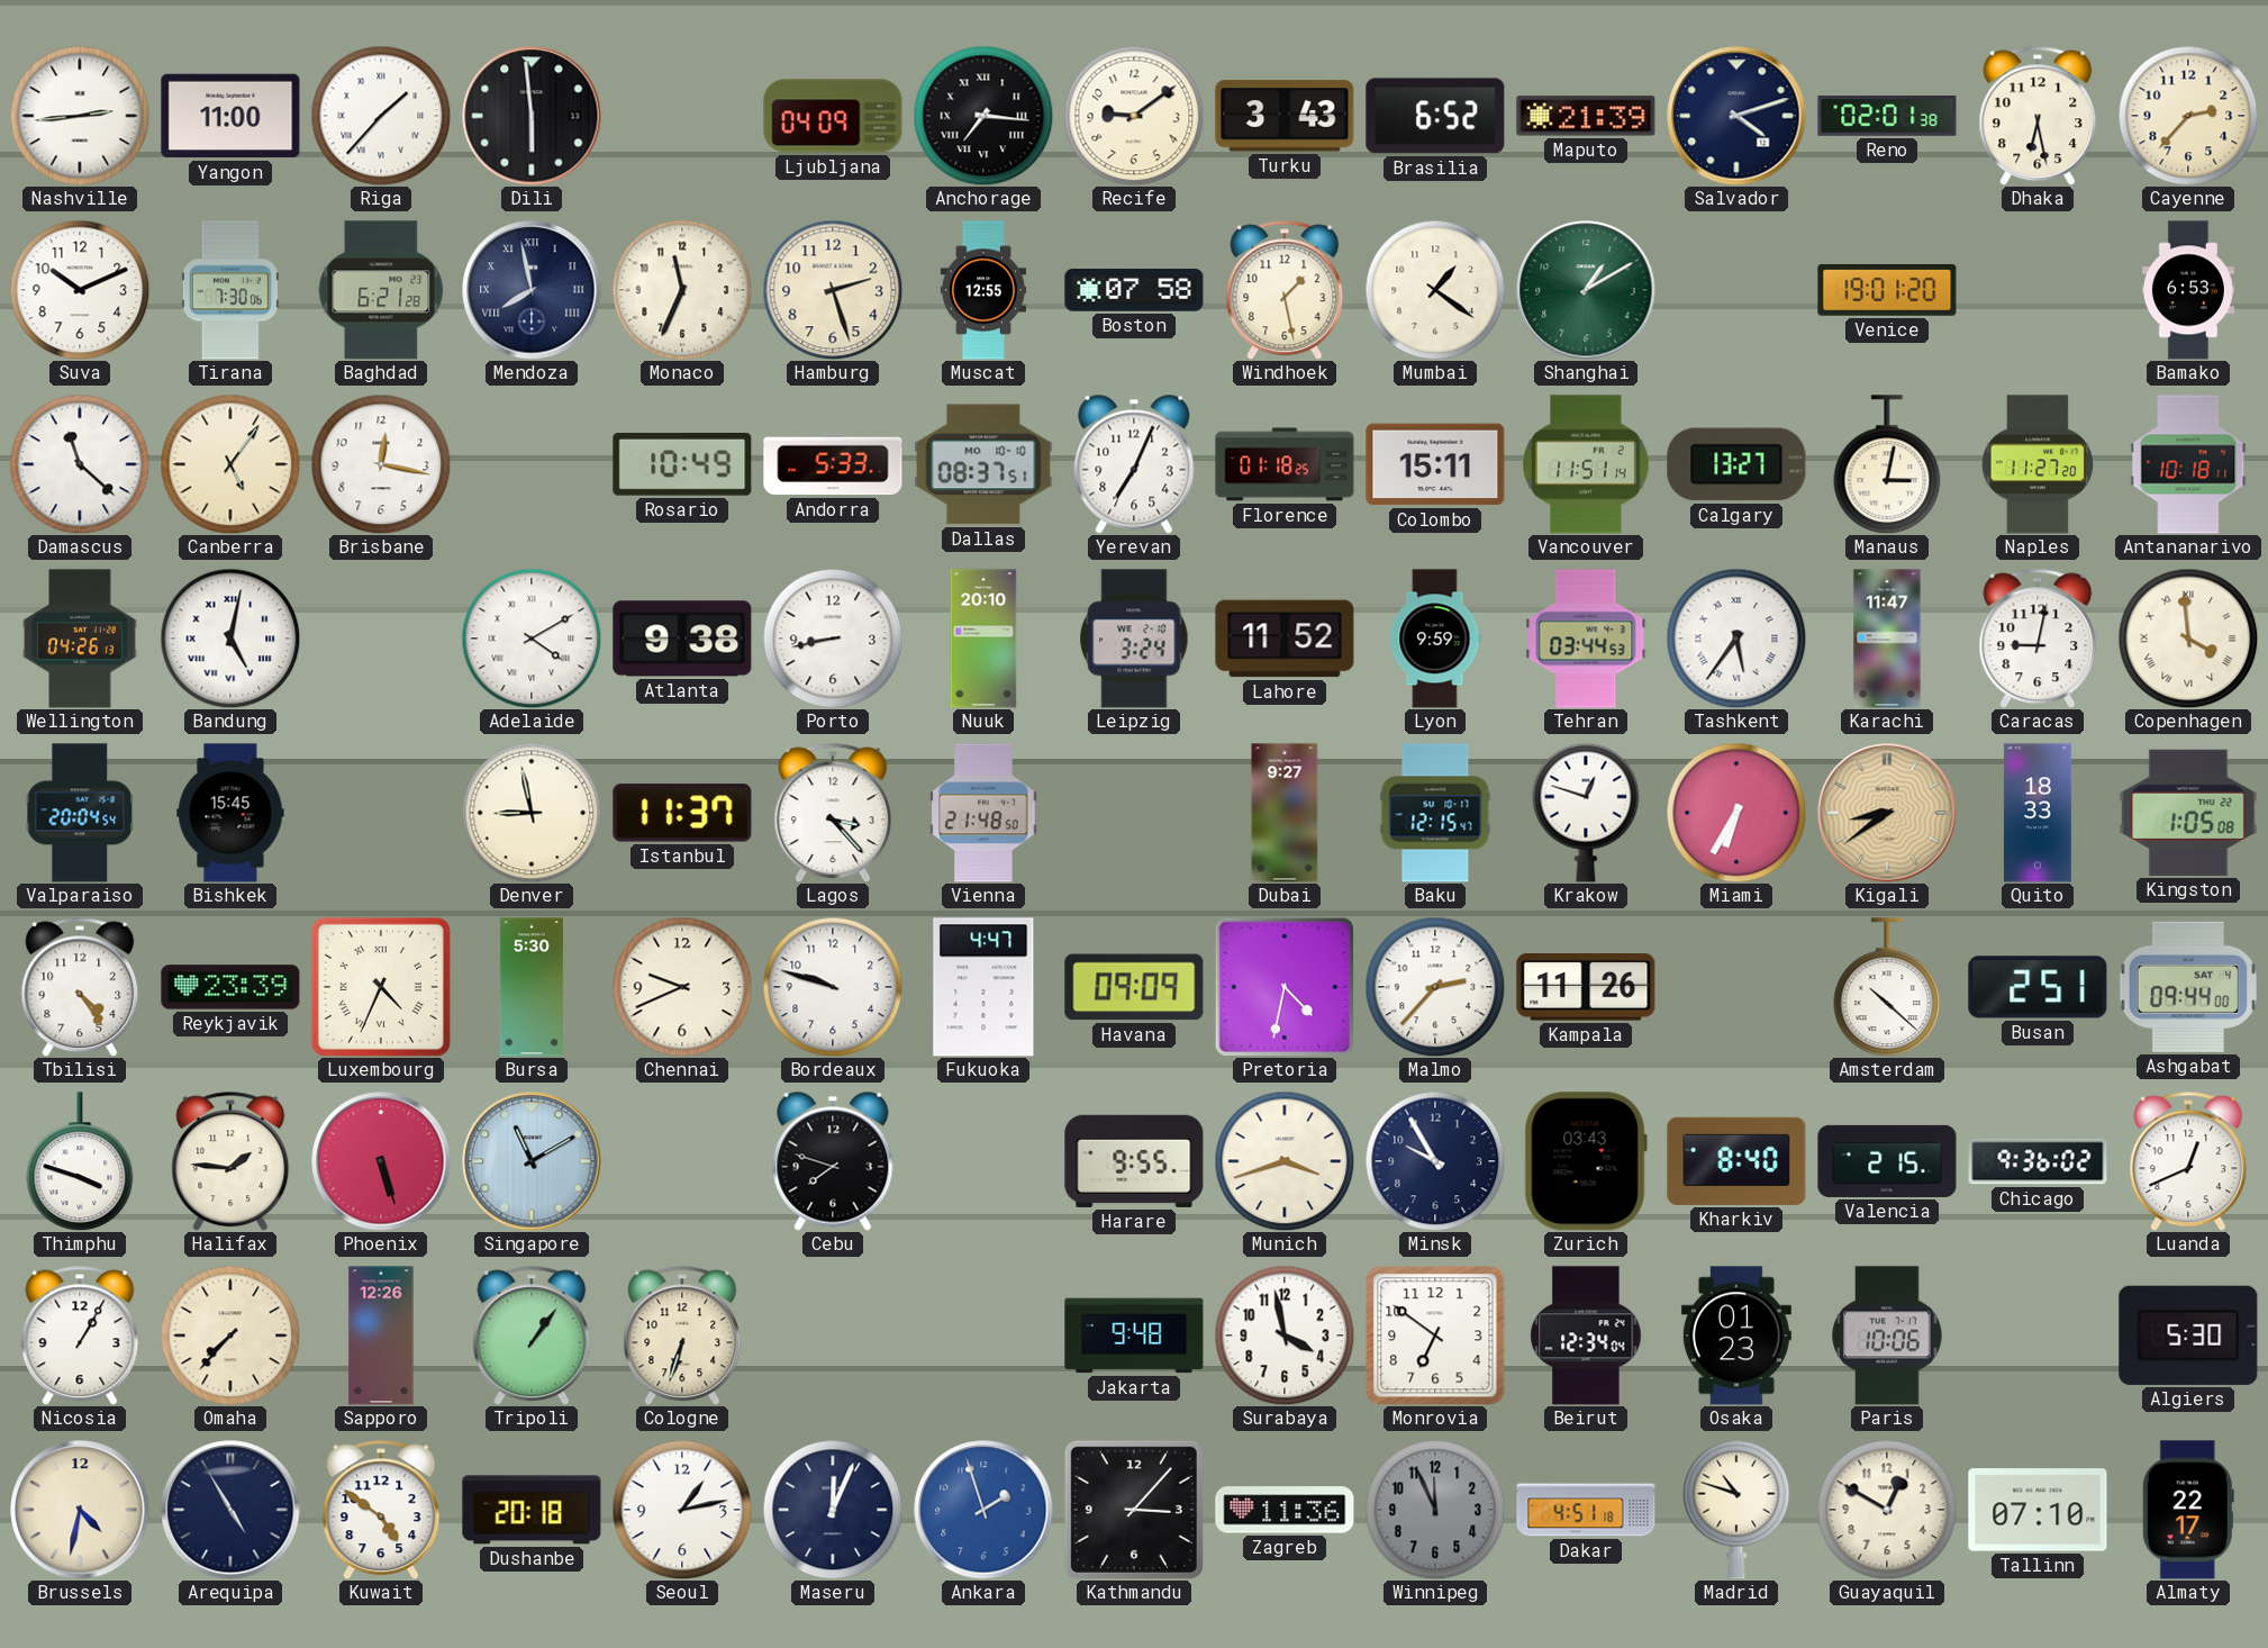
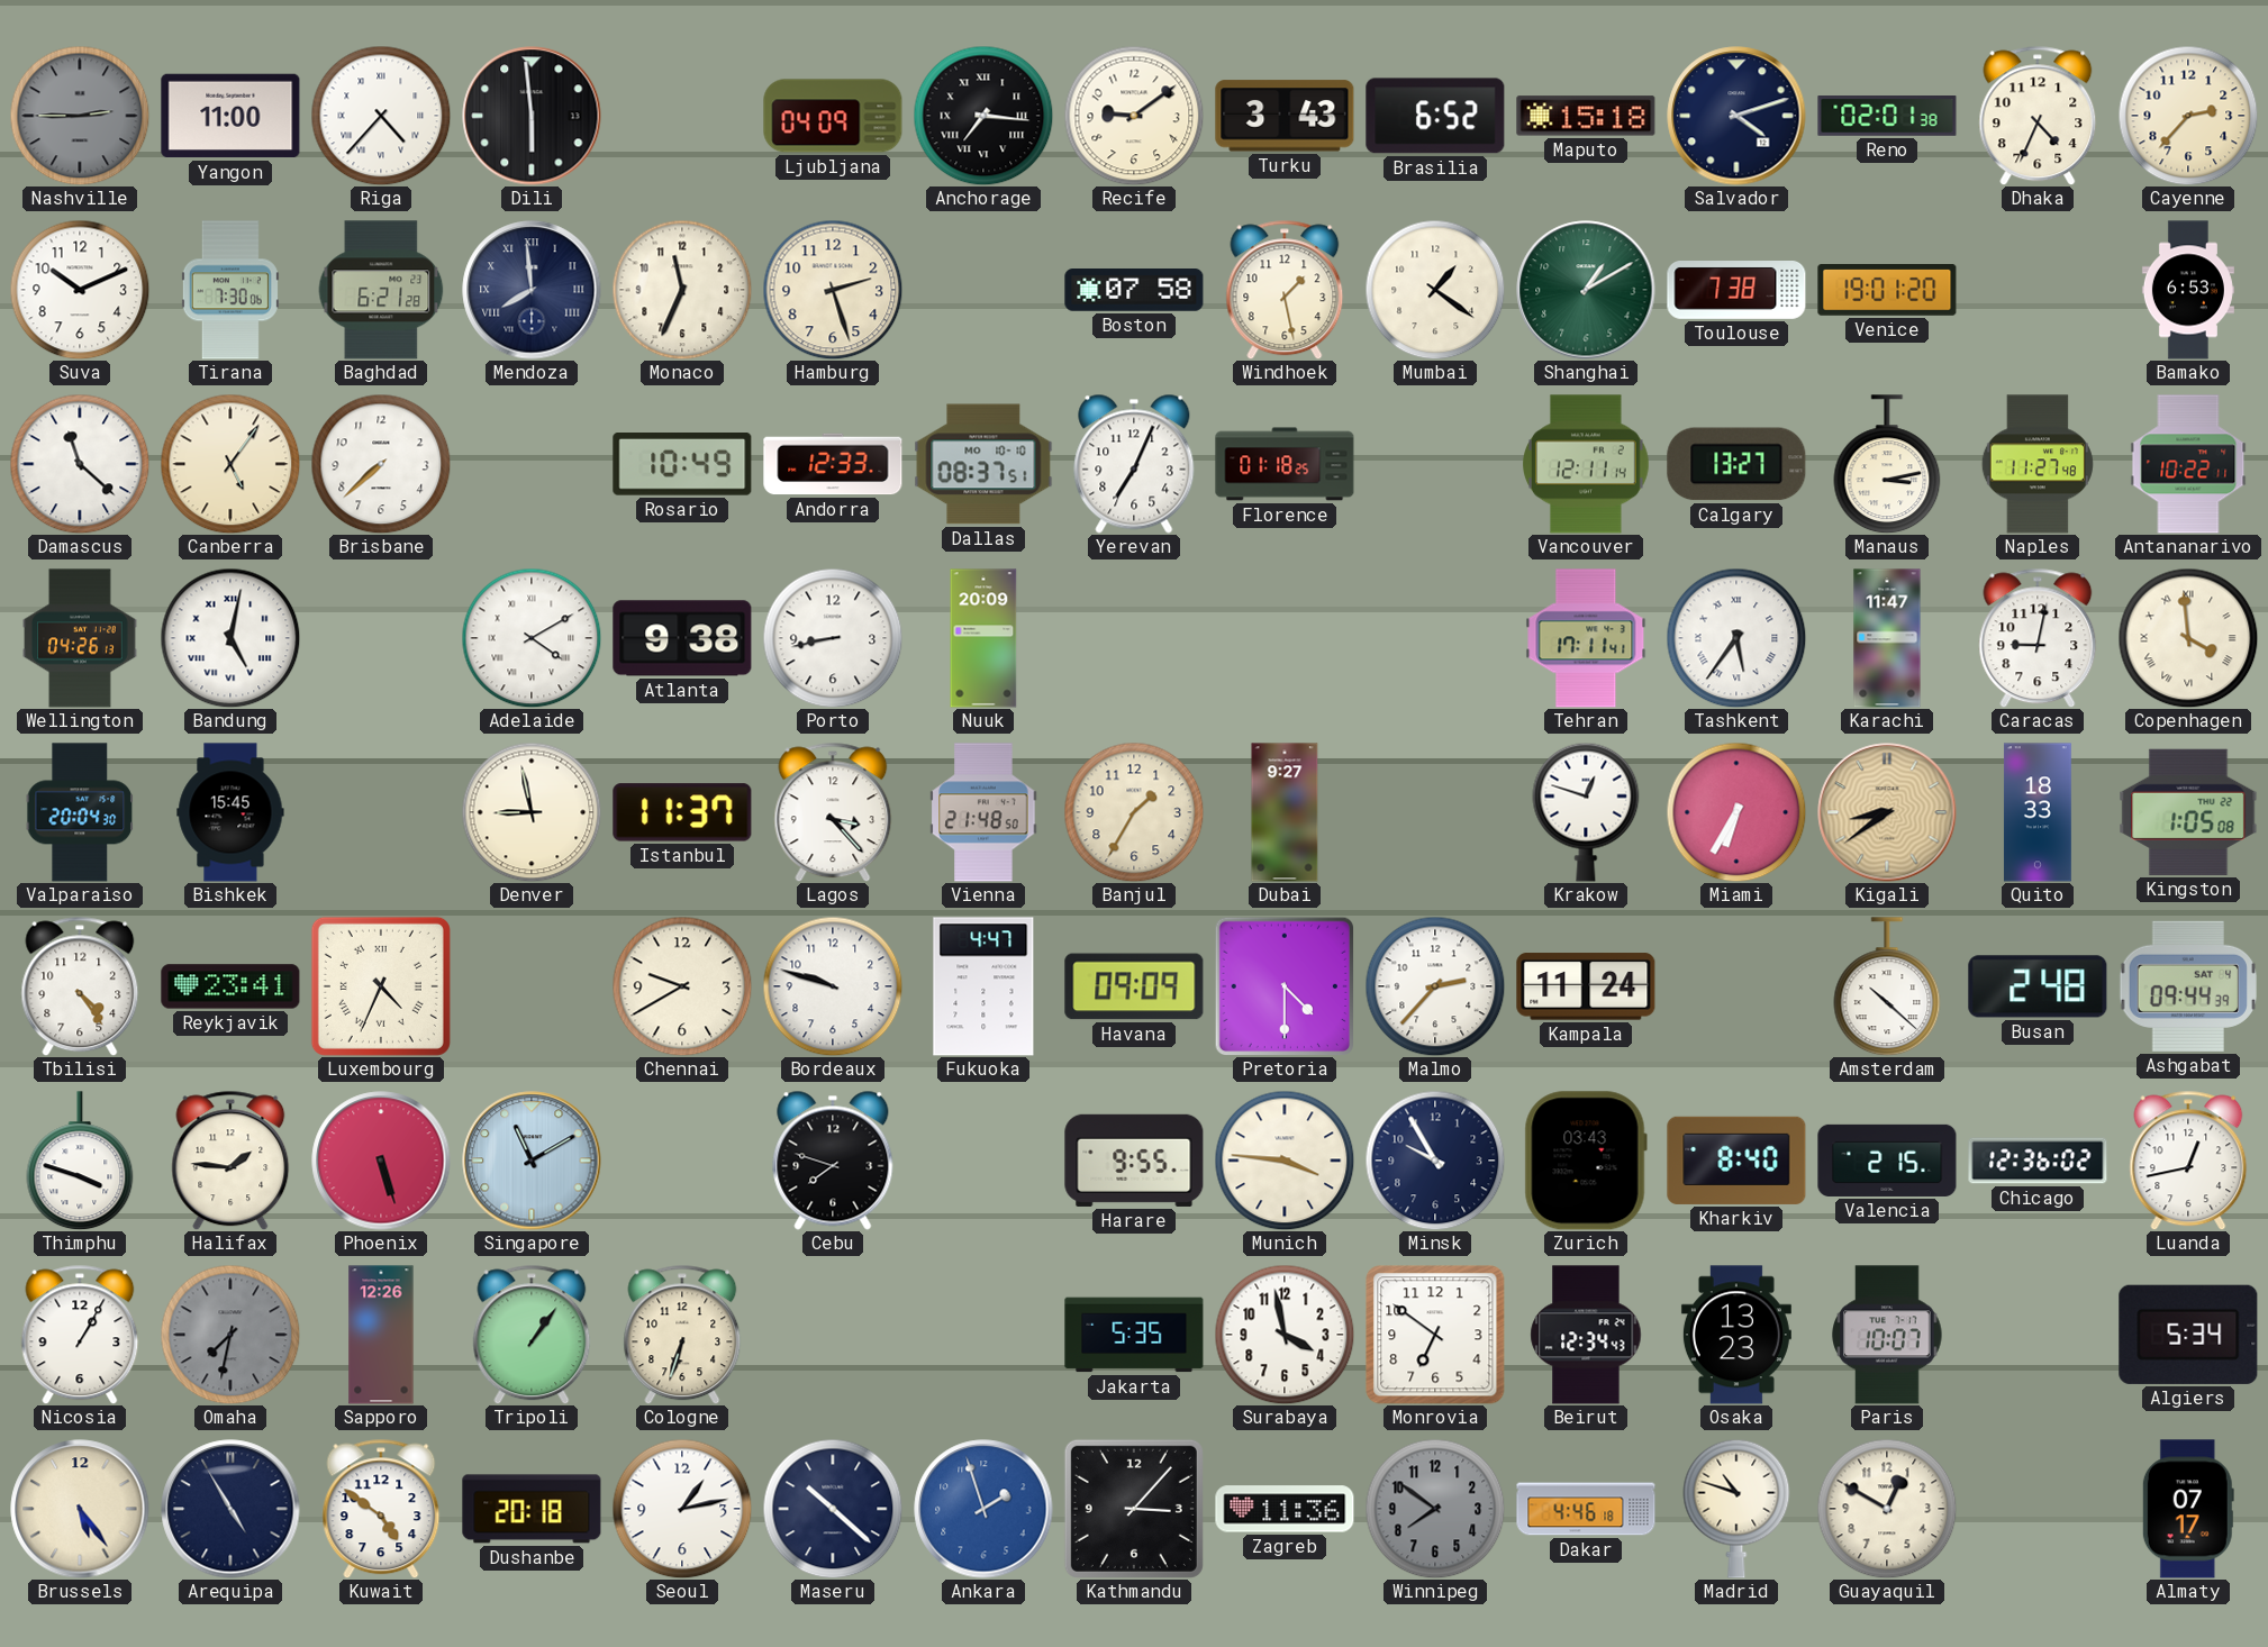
Nashville: 2:44 -> 2:45 (80, 116)
Nashville dial: white -> grey (80, 116)
Riga: 1:37 -> 4:37 (381, 116)
Maputo: 21:39 -> 15:18 (1586, 116)
Dhaka: 6:28 -> 4:34 (2038, 116)
Mendoza: 7:58 -> 7:59 (532, 290)
Muscat: 12:55 -> none (983, 290)
Toulouse: none -> 7:38 (1736, 291)
Brisbane: 12:17 -> 7:38 (381, 464)
Andorra: 5:33 -> 12:33 (833, 464)
Colombo: 15:11 -> none (1435, 464)
Vancouver: 11:51 -> 12:11 (1587, 464)
Manaus: 3:02 -> 3:13 (1887, 464)
Naples: 11:27:20 -> 11:27:48 (2038, 464)
Antananarivo: 10:18 -> 10:22 (2188, 464)
Nuuk: 20:10 -> 20:09 (983, 638)
Leipzig: 3:24 -> none (1134, 639)
Lahore: 11:52 -> none (1285, 639)
Lyon: 9:59 -> none (1435, 639)
Tehran: 03:44 -> 17:11 (1586, 638)
Valparaiso: 20:04:54 -> 20:04:30 (80, 812)
Banjul: none -> 1:35 (1134, 812)
Baku: 12:15 -> none (1435, 813)
Reykjavik: 23:39 -> 23:41 (230, 986)
Bursa: 5:30 -> none (532, 987)
Chennai: 9:41 -> 9:40 (682, 986)
Pretoria: 4:32 -> 4:30 (1283, 985)
Kampala: 11:26 -> 11:24 (1586, 986)
Busan: 2:51 -> 2:48 (2038, 986)
Ashgabat: 09:44:00 -> 09:44:39 (2187, 986)
Munich: 3:42 -> 3:46 (1285, 1161)
Chicago: 9:36 -> 12:36 (2038, 1161)
Luanda: 12:41 -> 12:43 (2188, 1161)
Omaha: 7:37 -> 7:32 (230, 1335)
Omaha dial: cream -> grey (230, 1335)
Jakarta: 9:48 -> 5:35 (1134, 1335)
Beirut: 12:34:04 -> 12:34:43 (1586, 1335)
Osaka: 01:23 -> 13:23 (1736, 1335)
Paris: 10:06 -> 10:07 (1887, 1335)
Algiers: 5:30 -> 5:34 (2188, 1335)
Brussels: 4:32 -> 5:24 (80, 1509)
Maseru: 12:04 -> 10:22 (833, 1509)
Winnipeg: 11:56 -> 7:51 (1435, 1509)
Dakar: 4:51 -> 4:46 (1586, 1509)
Tallinn: 07:10 -> none (2038, 1510)
Almaty: 22:17 -> 07:17 (2188, 1509)
